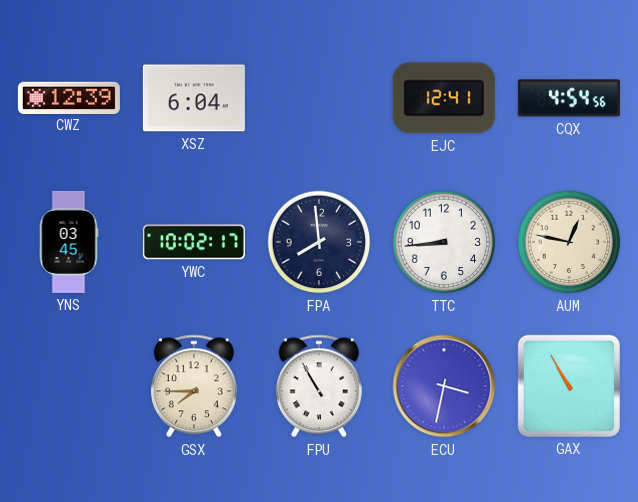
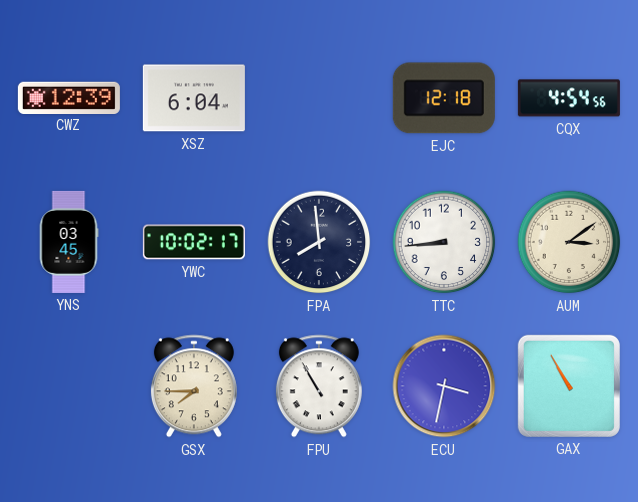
EJC: 12:41 -> 12:18 (444, 98)
AUM: 12:47 -> 3:09 (569, 242)
